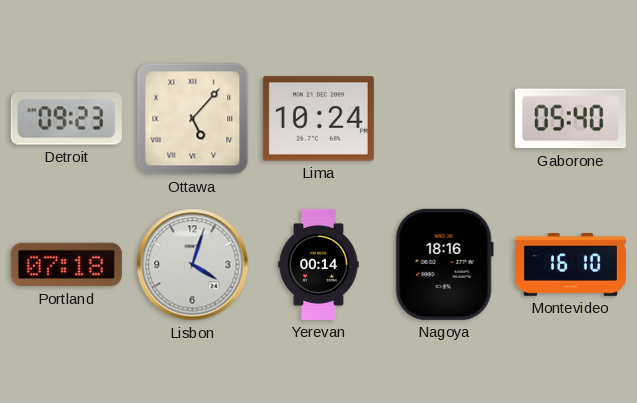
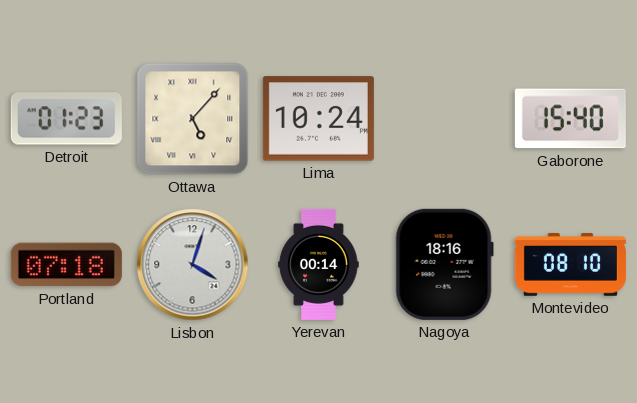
Detroit: 09:23 -> 01:23 (66, 119)
Gaborone: 05:40 -> 15:40 (570, 119)
Montevideo: 16:10 -> 08:10 (570, 265)
